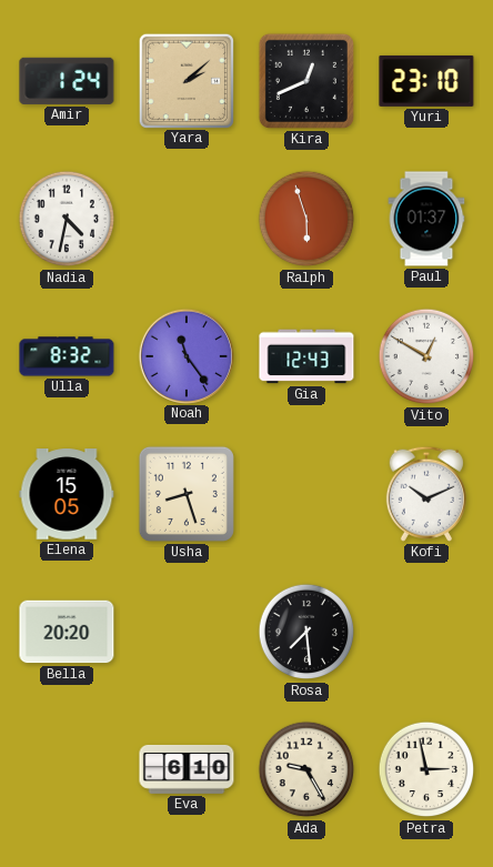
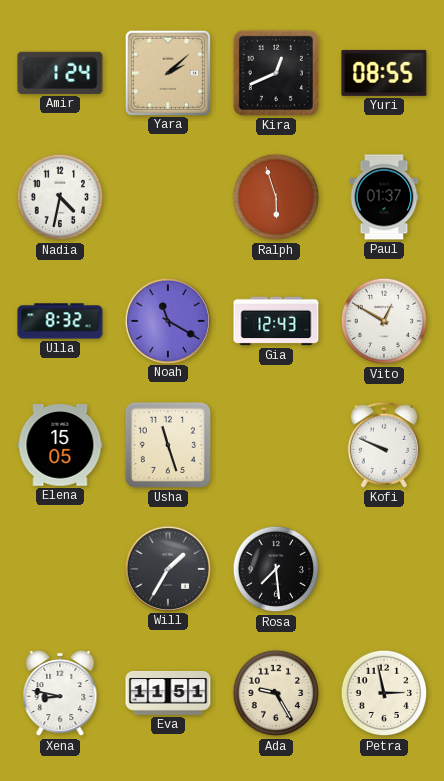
Yuri: 23:10 -> 08:55 (384, 73)
Noah: 11:24 -> 11:20 (167, 320)
Usha: 8:27 -> 11:27 (168, 445)
Kofi: 10:11 -> 9:49 (384, 445)
Bella: 20:20 -> none (67, 632)
Will: none -> 1:35 (167, 568)
Xena: none -> 8:47 (60, 693)
Eva: 6:10 -> 11:51 (168, 693)
